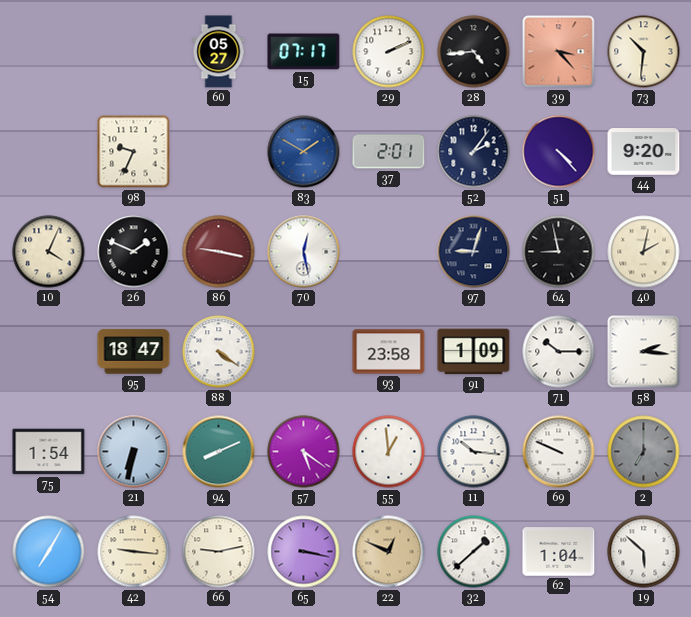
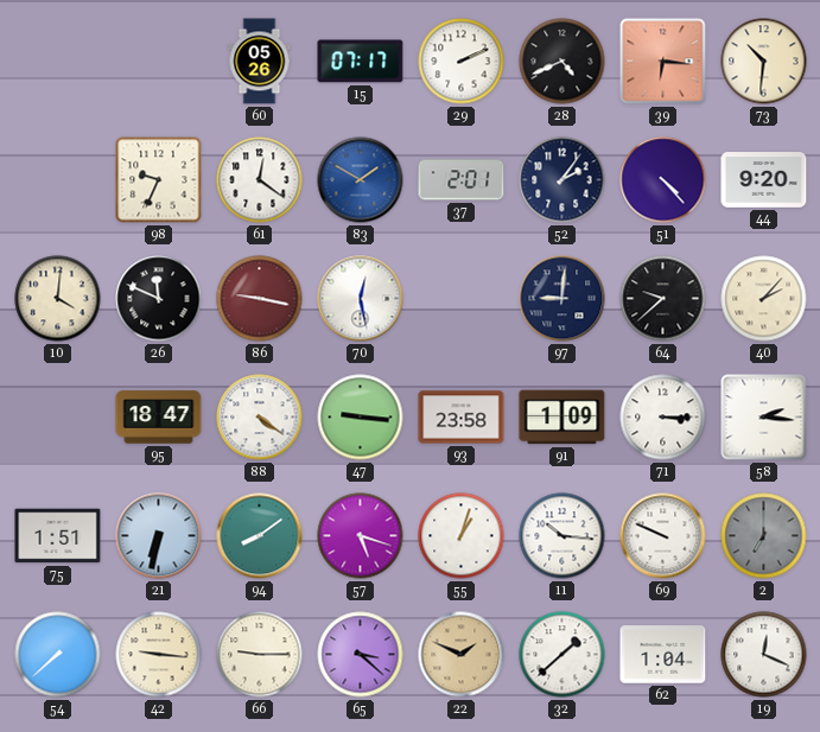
60: 05:27 -> 05:26 (260, 62)
28: 4:44 -> 4:41 (562, 62)
39: 3:23 -> 6:16 (663, 62)
61: none -> 12:21 (260, 180)
10: 4:04 -> 4:01 (58, 299)
26: 1:49 -> 11:49 (159, 299)
97: 9:03 -> 9:01 (562, 299)
64: 8:58 -> 9:38 (663, 299)
40: 2:02 -> 2:07 (764, 299)
47: none -> 9:16 (361, 418)
71: 10:15 -> 3:15 (663, 418)
75: 1:54 -> 1:51 (58, 536)
94: 8:11 -> 8:09 (260, 536)
57: 5:21 -> 5:18 (361, 536)
55: 12:59 -> 1:03 (462, 536)
54: 7:05 -> 7:38 (58, 655)
66: 9:13 -> 9:15 (260, 655)
65: 3:17 -> 3:22 (361, 655)
22: 12:49 -> 1:49 (462, 655)
19: 5:52 -> 12:19 (764, 655)
